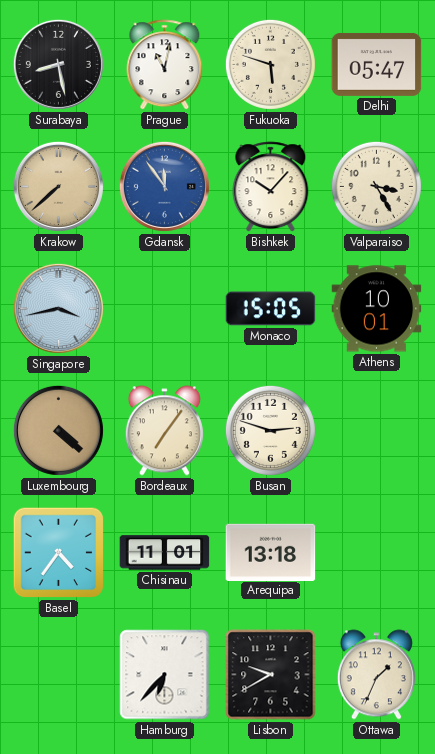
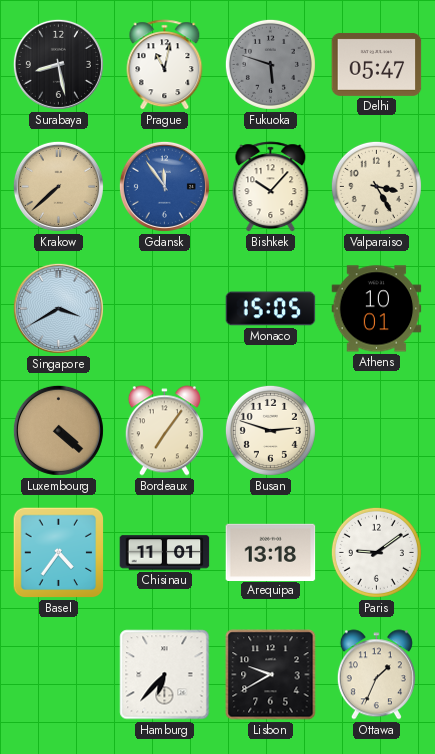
Fukuoka dial: cream -> grey (270, 64)
Singapore: 3:43 -> 3:40 (58, 308)
Paris: none -> 9:09 (376, 552)
